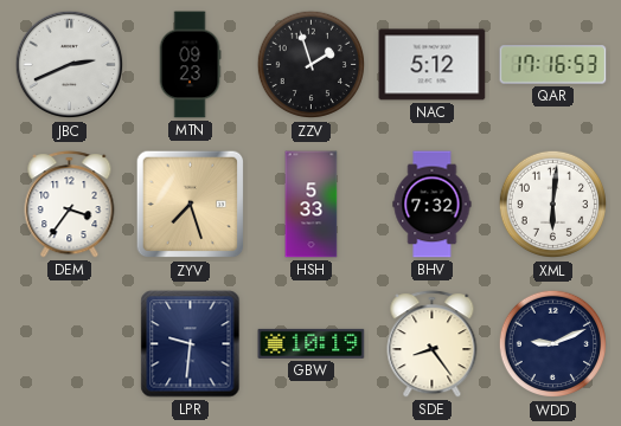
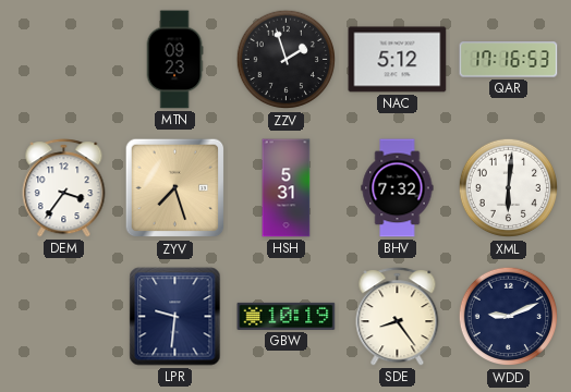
JBC: 2:41 -> none (70, 65)
HSH: 5:33 -> 5:31 (287, 188)
